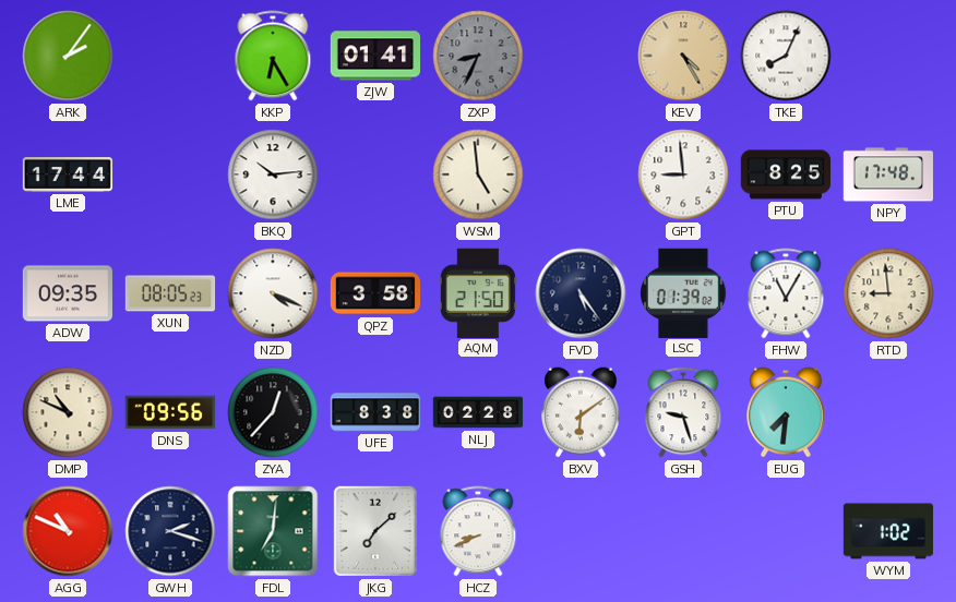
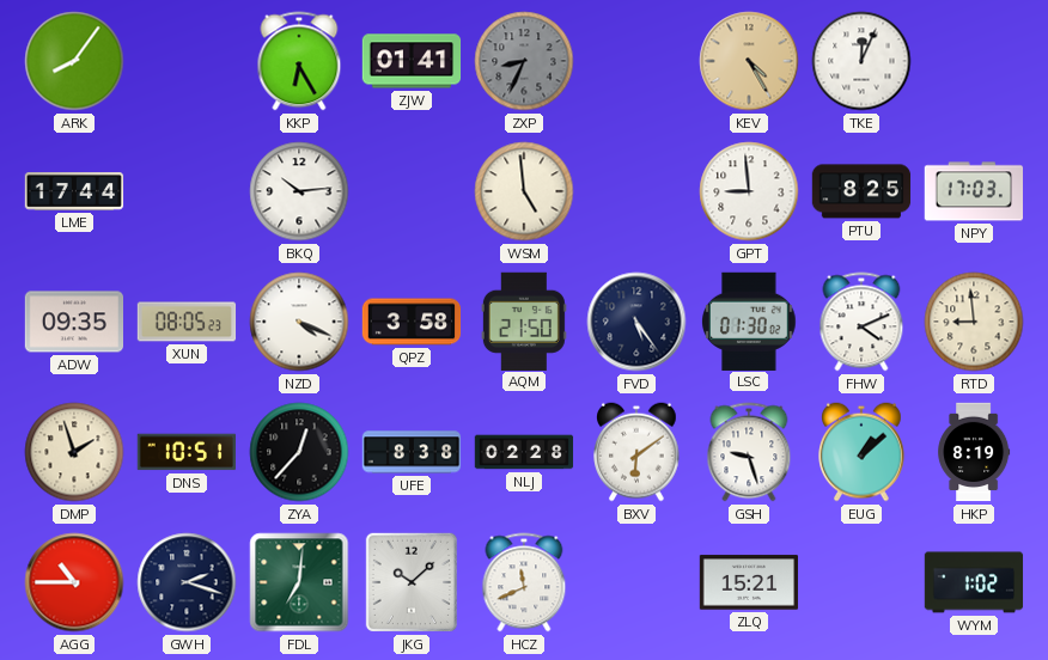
ARK: 2:06 -> 8:06 (74, 61)
TKE: 8:04 -> 12:04 (861, 61)
NPY: 17:48 -> 17:03 (973, 191)
LSC: 01:39 -> 01:30 (750, 320)
FHW: 11:05 -> 4:11 (861, 322)
DMP: 10:49 -> 1:57 (74, 452)
DNS: 09:56 -> 10:51 (185, 452)
EUG: 7:31 -> 1:08 (863, 452)
HKP: none -> 8:19 (974, 452)
AGG: 10:49 -> 10:45 (74, 582)
JKG: 7:08 -> 10:08 (412, 582)
HCZ: 8:41 -> 11:41 (524, 582)
ZLQ: none -> 15:21 (748, 582)
